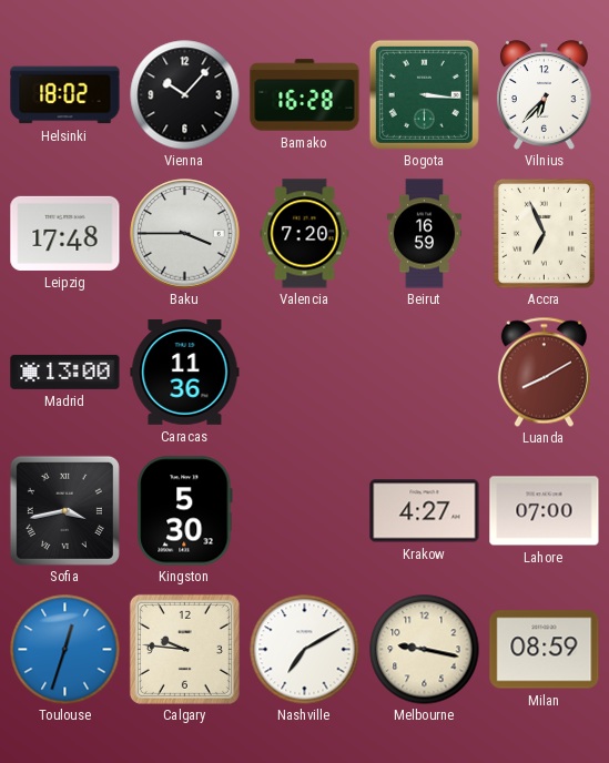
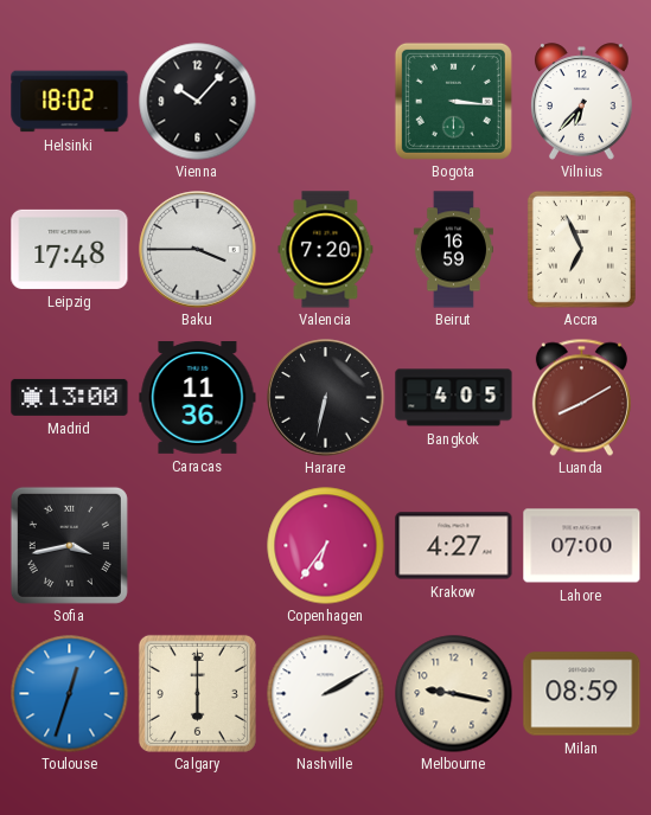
Bamako: 16:28 -> none (305, 95)
Harare: none -> 6:32 (326, 398)
Bangkok: none -> 4:05 (454, 398)
Kingston: 5:30 -> none (185, 511)
Copenhagen: none -> 6:36 (326, 546)
Calgary: 9:46 -> 6:00 (197, 693)
Nashville: 7:10 -> 2:10 (326, 694)
